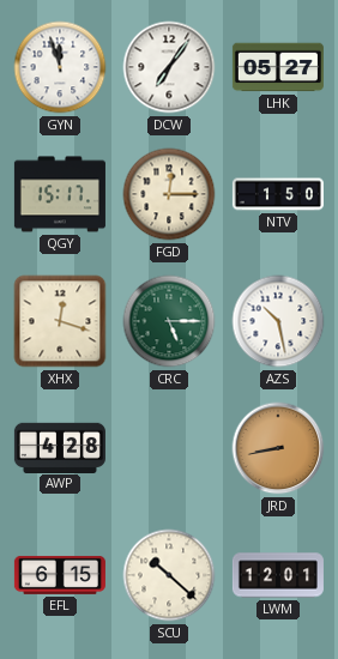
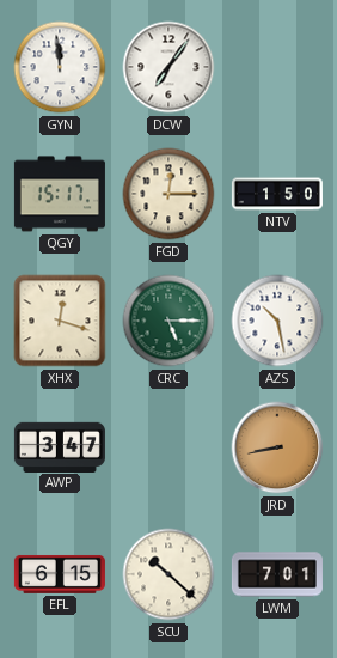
GYN: 11:57 -> 11:59 (60, 67)
LHK: 05:27 -> none (278, 67)
AWP: 4:28 -> 3:47 (60, 446)
LWM: 12:01 -> 7:01 (277, 574)
